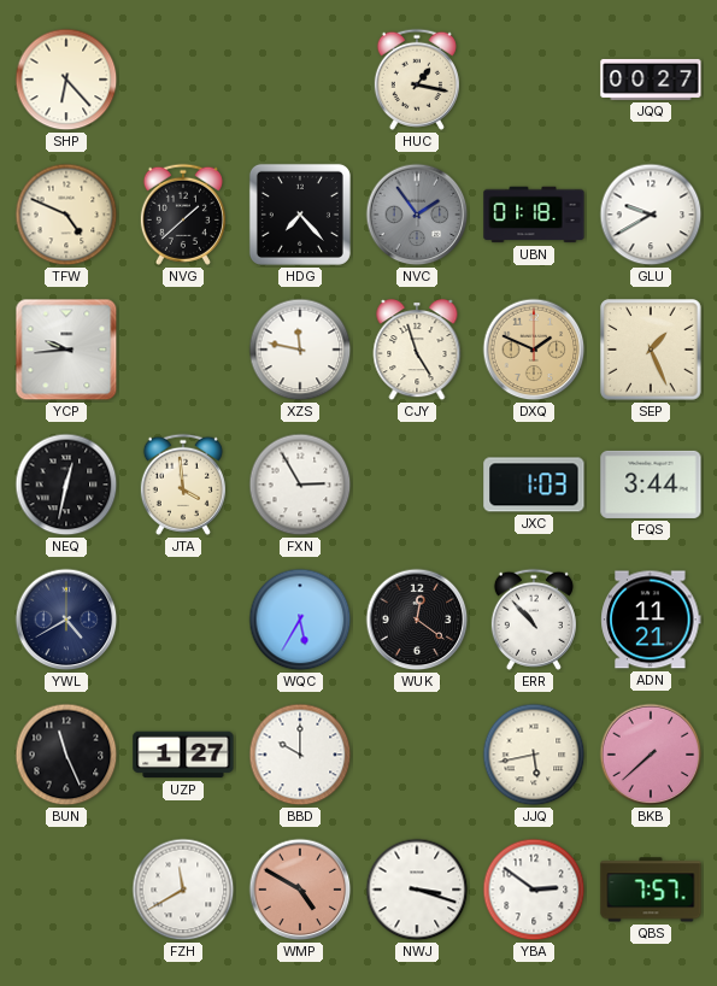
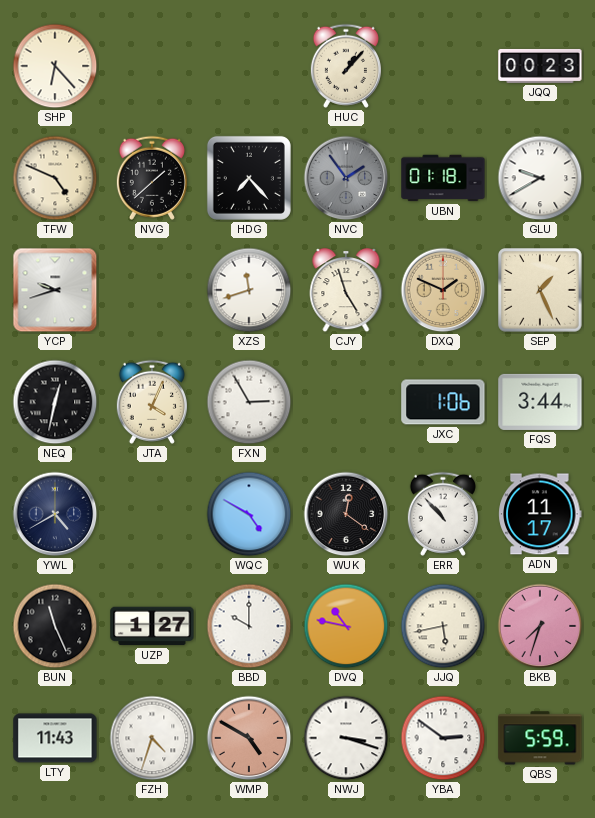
HUC: 1:17 -> 1:07 (346, 66)
JQQ: 00:27 -> 00:23 (540, 66)
YCP: 9:44 -> 9:42 (55, 290)
XZS: 11:47 -> 11:42 (249, 290)
JTA: 3:59 -> 4:04 (152, 402)
JXC: 1:03 -> 1:06 (443, 402)
WQC: 5:35 -> 4:50 (249, 514)
ADN: 11:21 -> 11:17 (540, 514)
DVQ: none -> 10:47 (346, 626)
BKB: 7:38 -> 7:33 (540, 626)
LTY: none -> 11:43 (55, 738)
FZH: 11:40 -> 4:33 (152, 738)
QBS: 7:57 -> 5:59 (540, 738)
